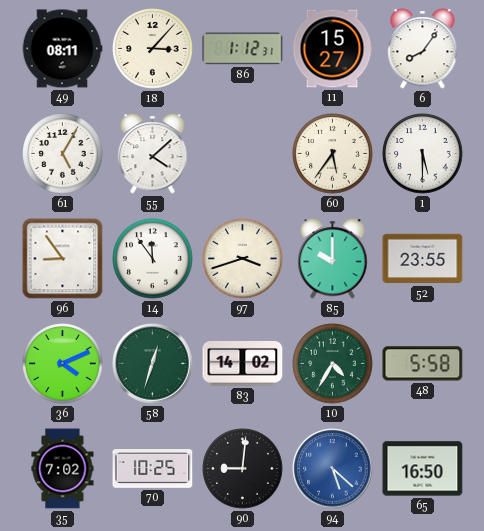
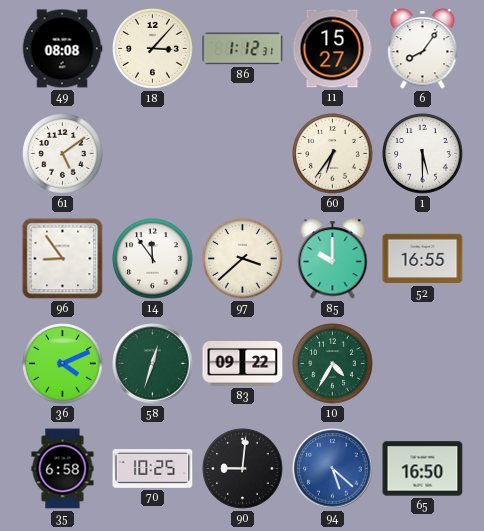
49: 08:11 -> 08:08 (62, 49)
61: 5:05 -> 5:09 (63, 154)
55: 4:08 -> none (153, 154)
60: 5:36 -> 6:36 (333, 154)
97: 3:42 -> 3:38 (243, 259)
52: 23:55 -> 16:55 (423, 259)
83: 14:02 -> 09:22 (243, 364)
48: 5:58 -> none (423, 364)
35: 7:02 -> 6:58 (63, 469)
